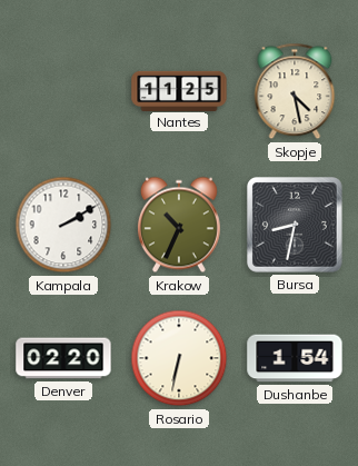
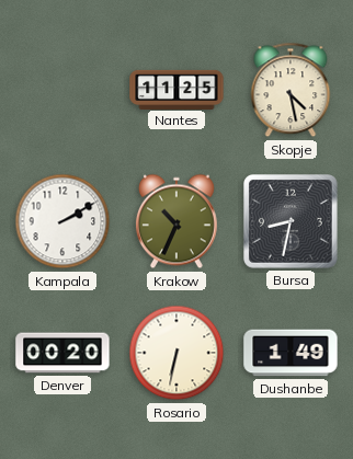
Denver: 02:20 -> 00:20 (62, 353)
Dushanbe: 1:54 -> 1:49 (291, 353)
